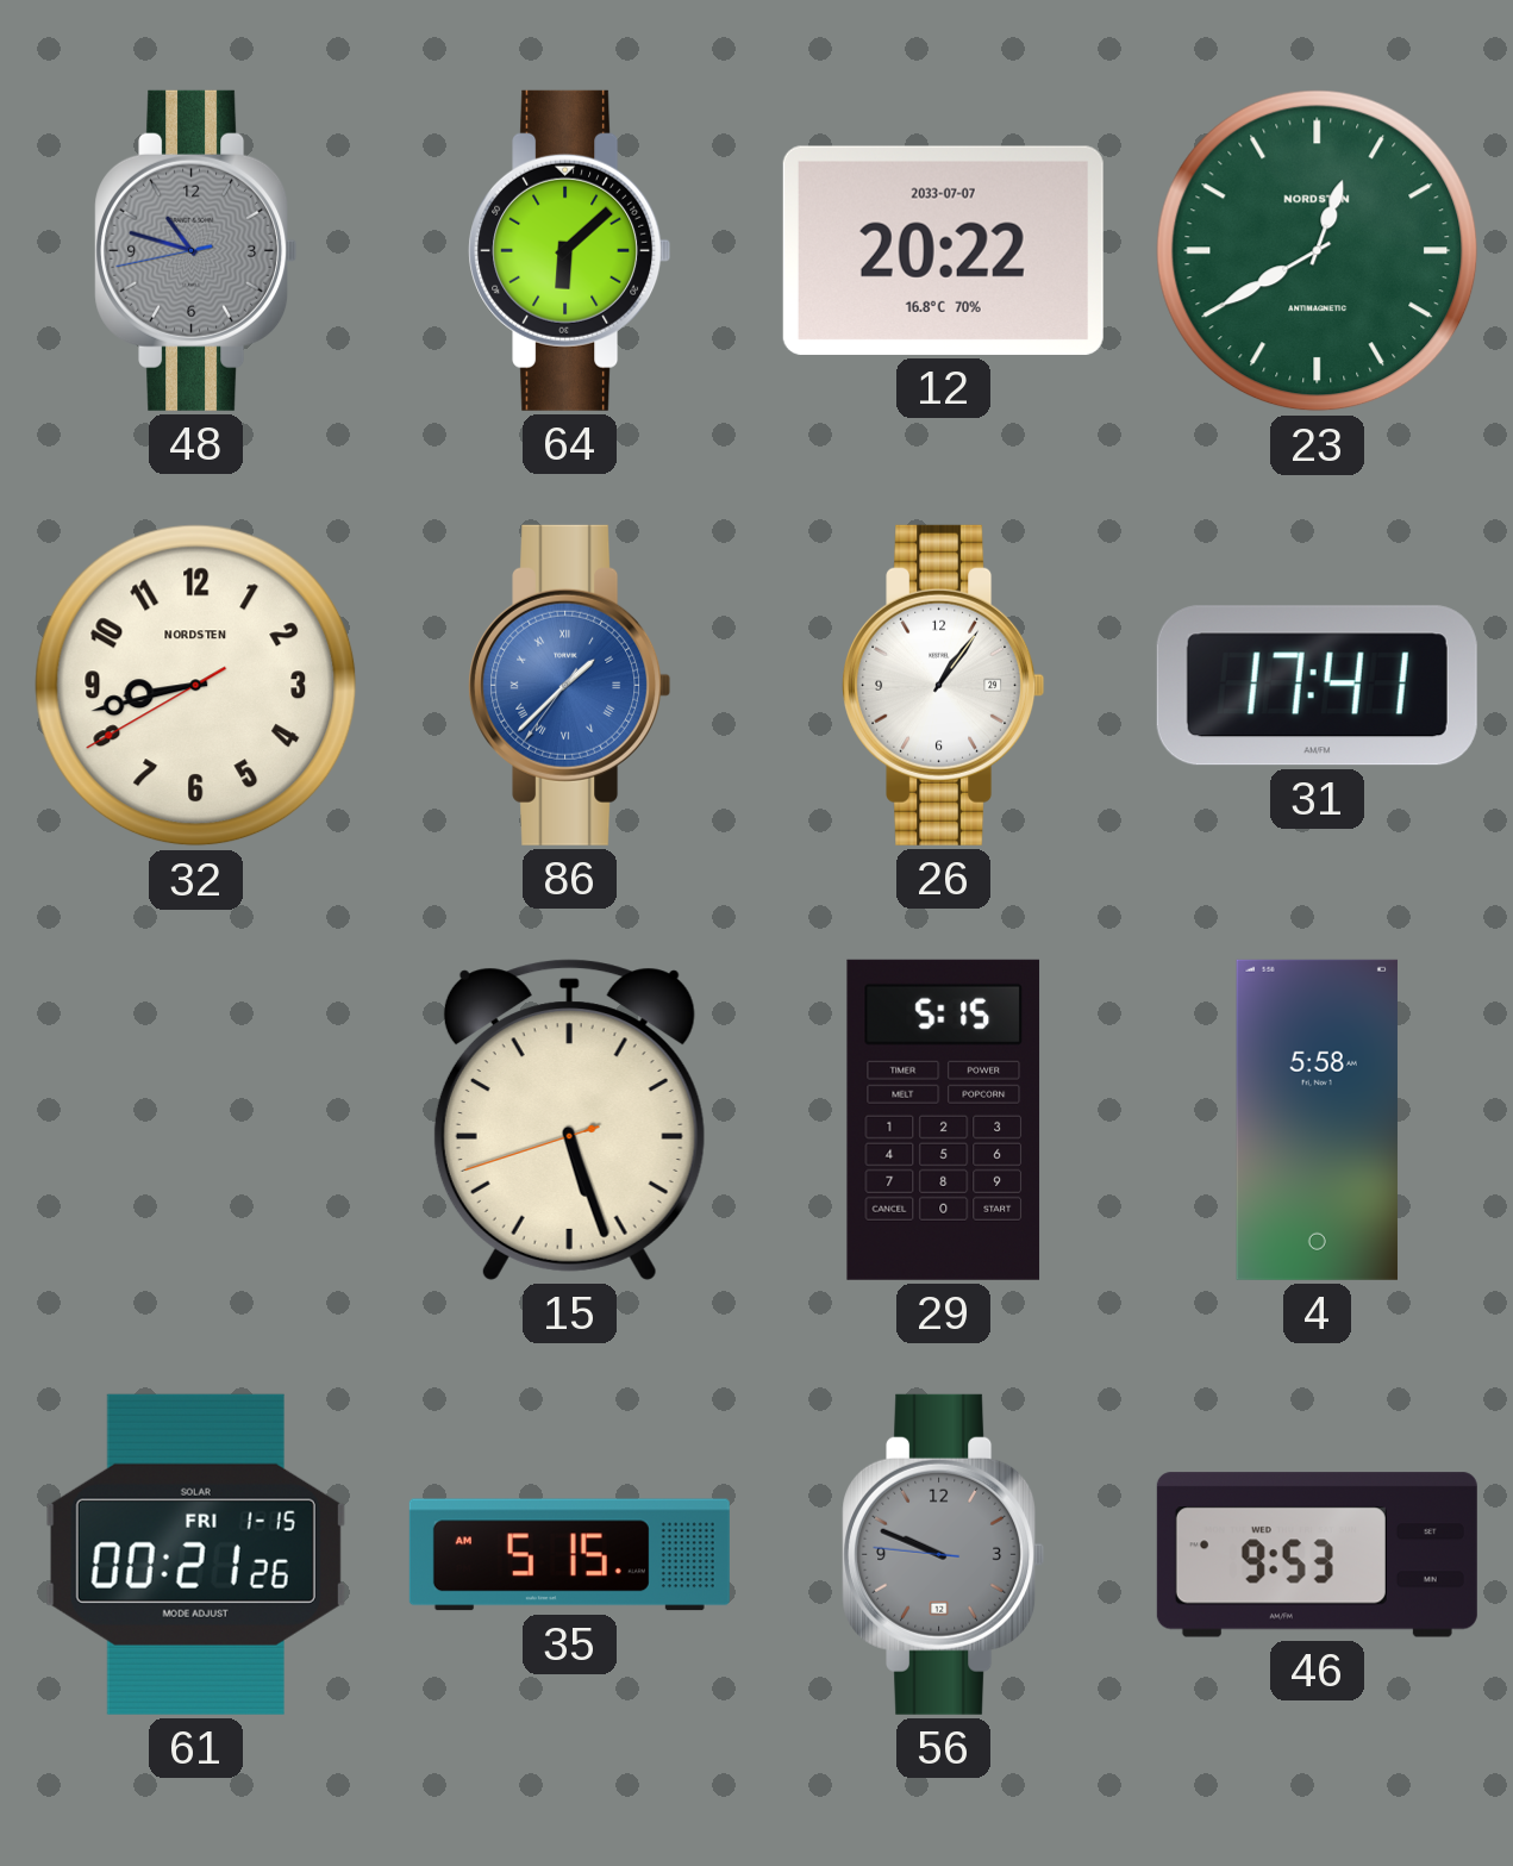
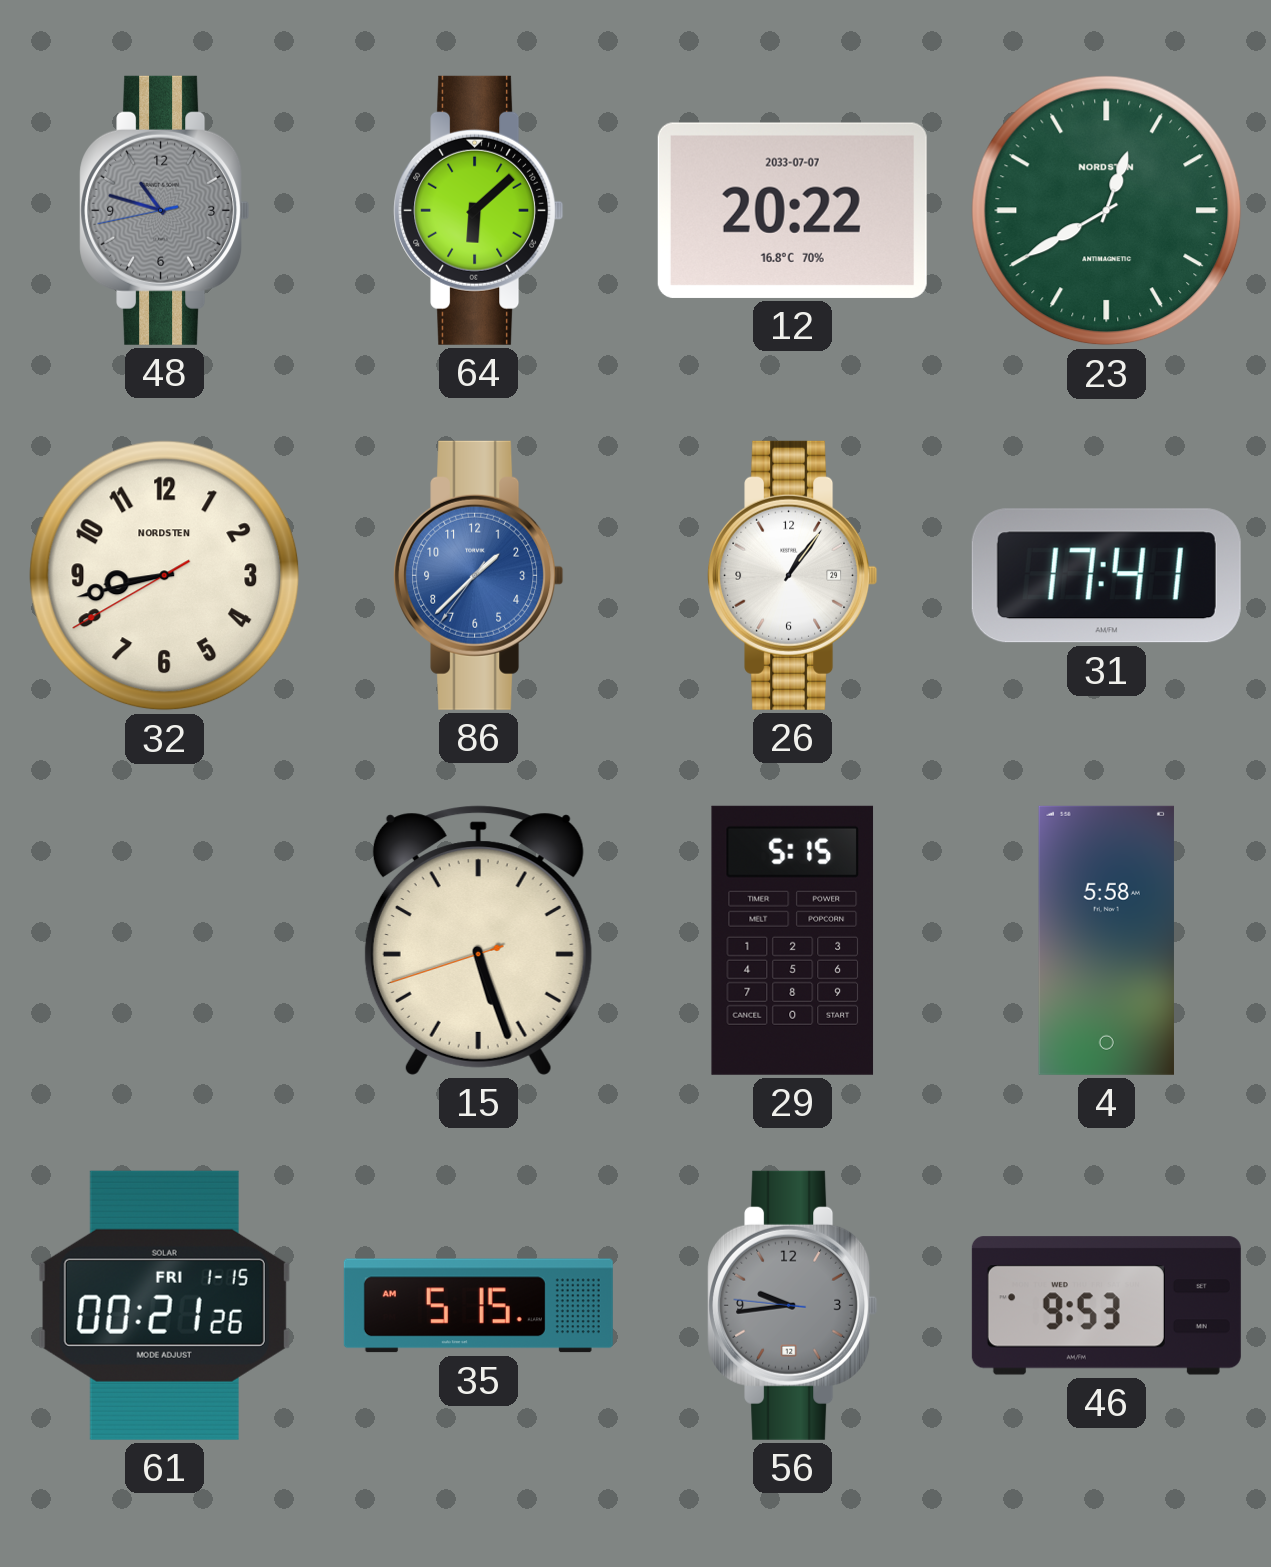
86 numerals: Roman -> Arabic (479, 575)
56: 9:48 -> 9:43 (793, 1305)
